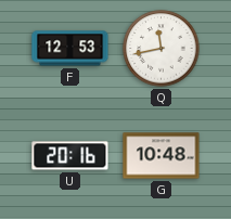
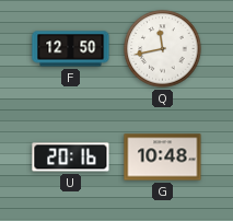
F: 12:53 -> 12:50 (71, 49)
